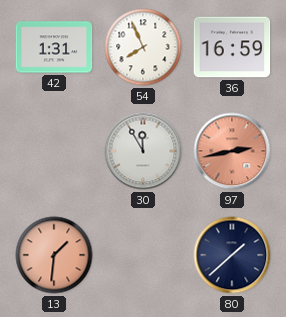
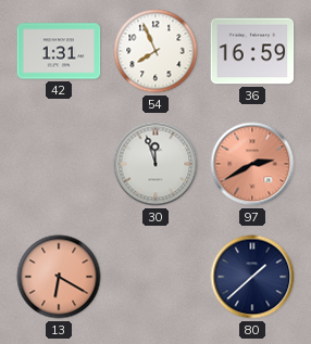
30: 11:55 -> 11:57 (155, 164)
97: 2:43 -> 2:40 (252, 164)
13: 1:31 -> 6:20 (59, 277)
